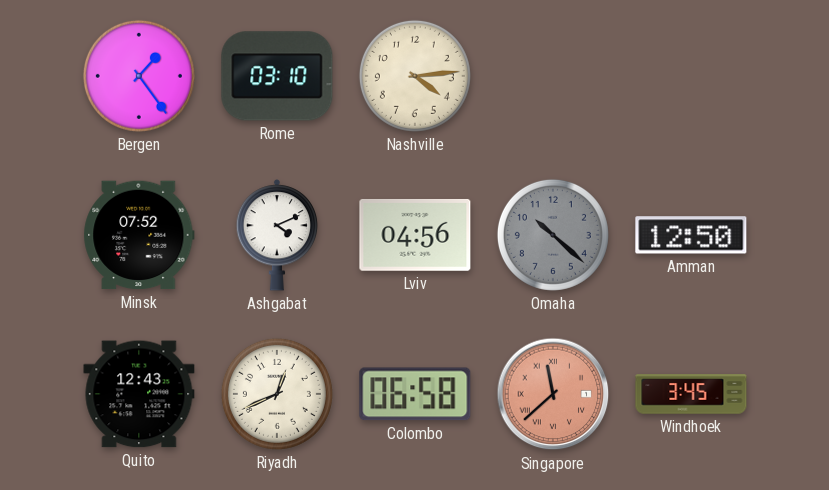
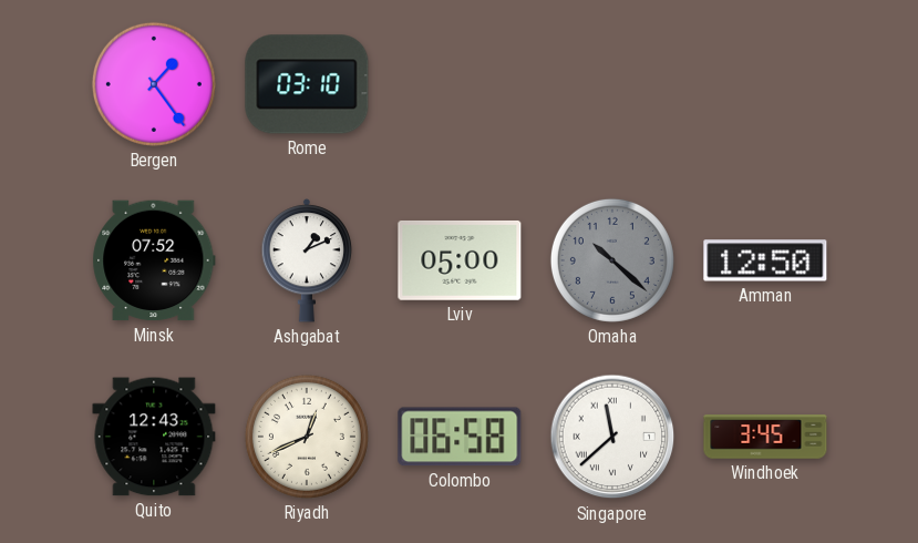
Nashville: 4:14 -> none (415, 76)
Ashgabat: 4:11 -> 1:11 (307, 260)
Lviv: 04:56 -> 05:00 (460, 260)
Singapore dial: salmon -> white (612, 437)
